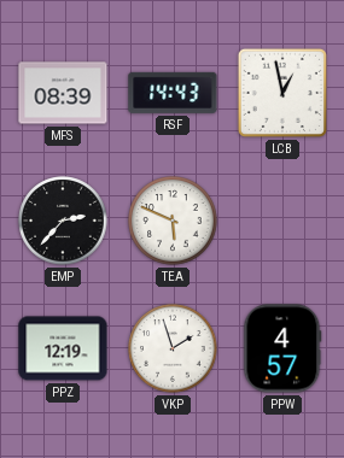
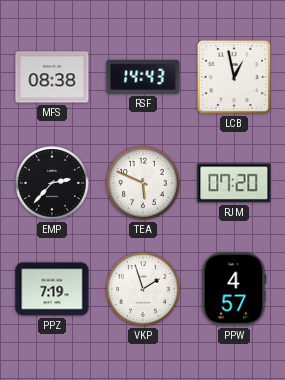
MFS: 08:39 -> 08:38 (52, 77)
RJM: none -> 07:20 (234, 183)
PPZ: 12:19 -> 7:19 (52, 289)
